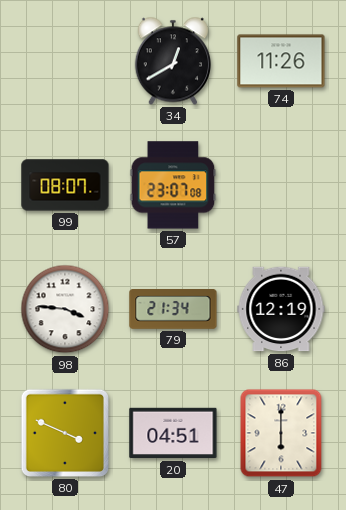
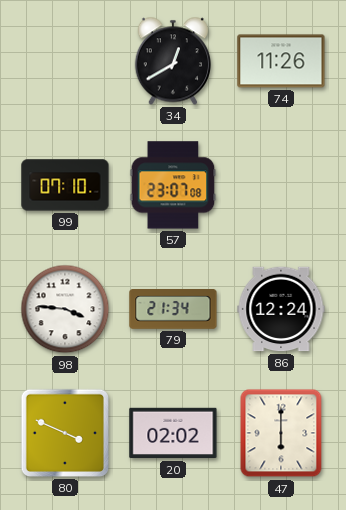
99: 08:07 -> 07:10 (65, 185)
86: 12:19 -> 12:24 (281, 309)
20: 04:51 -> 02:02 (173, 433)
